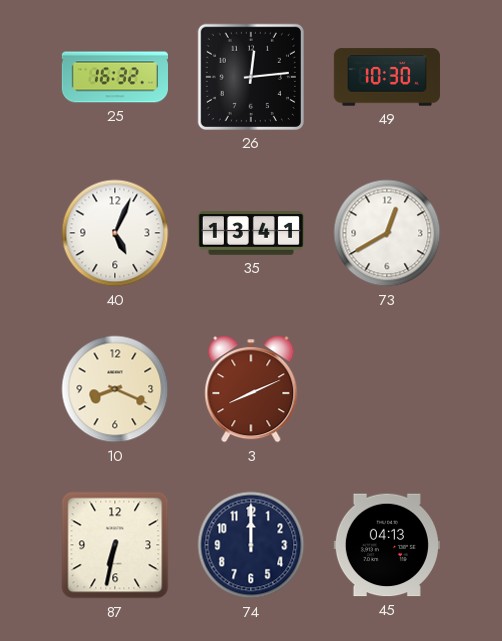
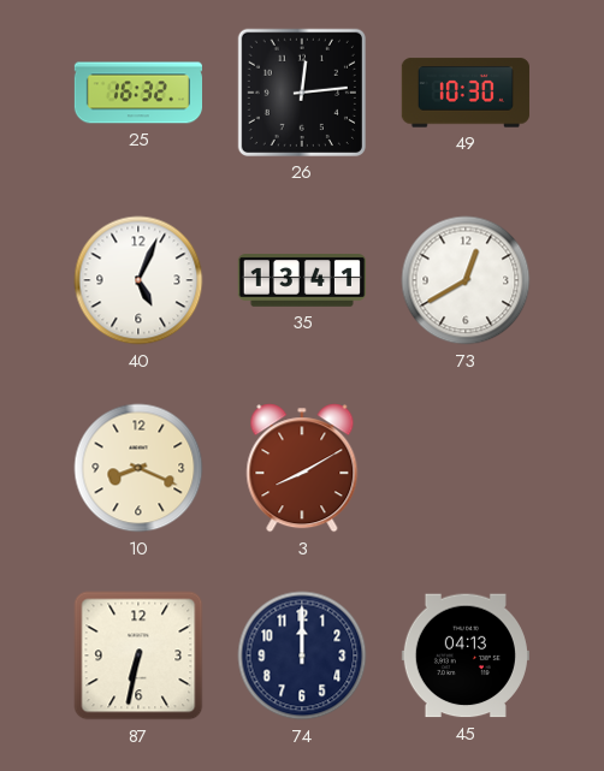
3: 8:11 -> 8:10 (302, 468)
